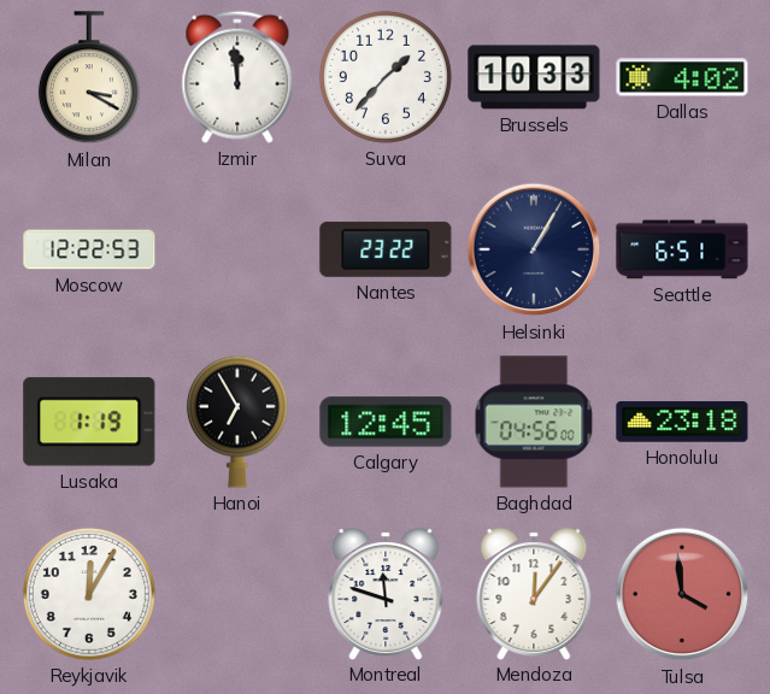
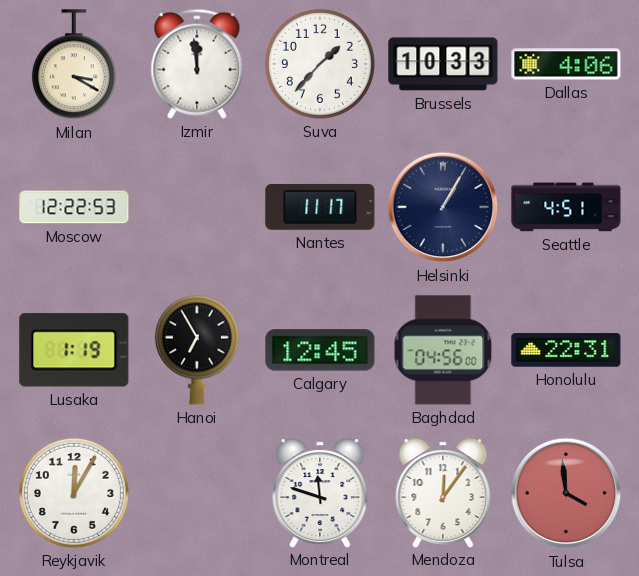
Dallas: 4:02 -> 4:06 (566, 64)
Nantes: 23:22 -> 11:17 (320, 207)
Seattle: 6:51 -> 4:51 (566, 207)
Honolulu: 23:18 -> 22:31 (566, 350)
